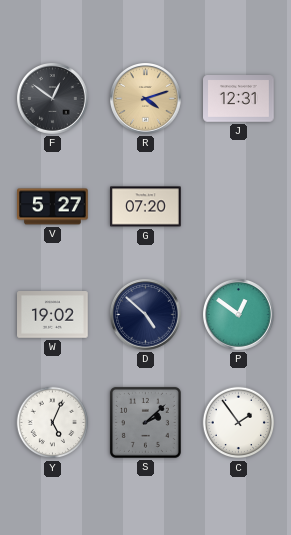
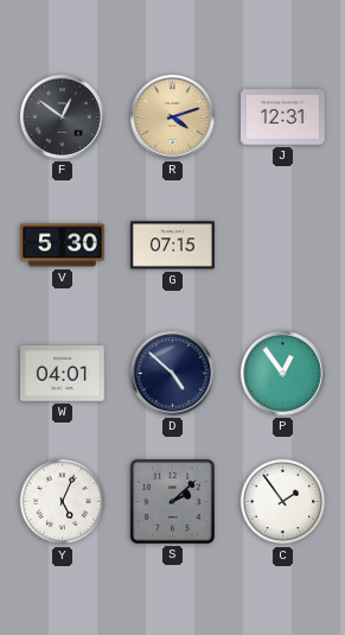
V: 5:27 -> 5:30 (63, 246)
G: 07:20 -> 07:15 (173, 246)
W: 19:02 -> 04:01 (63, 374)
P: 12:51 -> 12:54 (283, 374)
